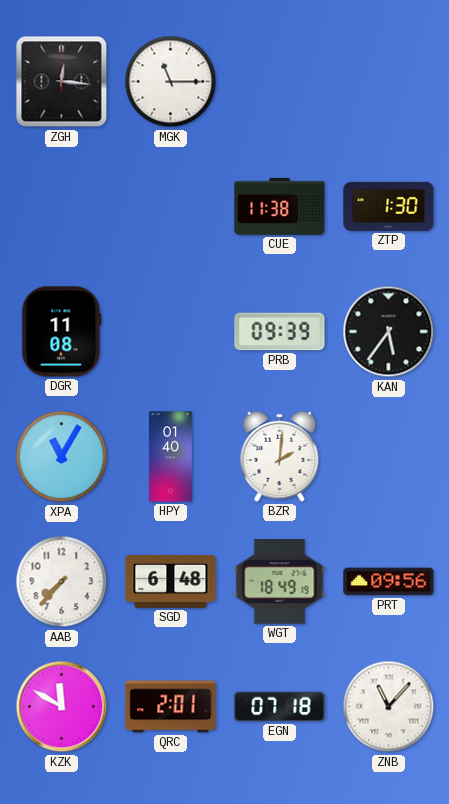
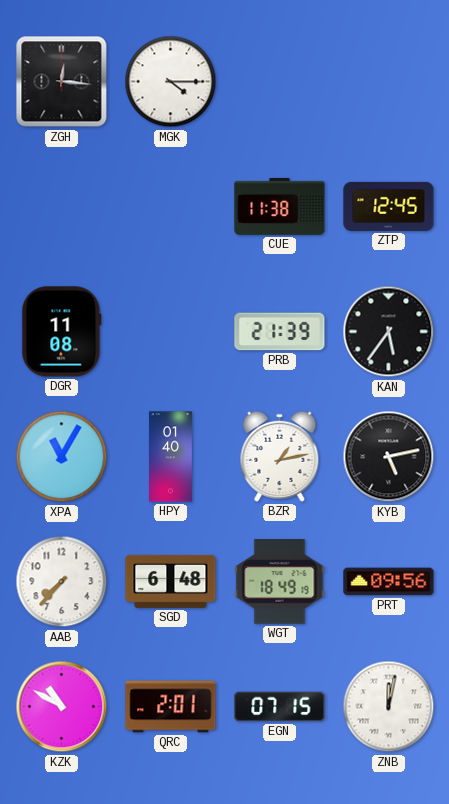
MGK: 11:15 -> 4:15 (171, 82)
ZTP: 1:30 -> 12:45 (389, 206)
PRB: 09:39 -> 21:39 (280, 332)
BZR: 2:01 -> 1:13 (280, 456)
KYB: none -> 5:13 (389, 457)
KZK: 11:50 -> 10:50 (62, 707)
EGN: 07:18 -> 07:15 (280, 707)
ZNB: 11:07 -> 12:02 (389, 707)
